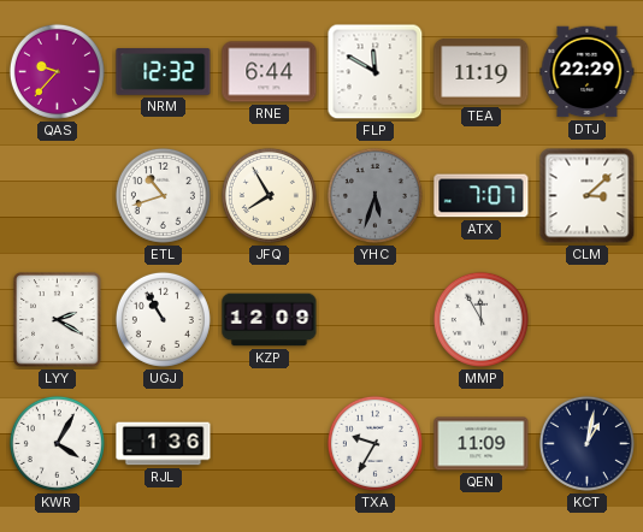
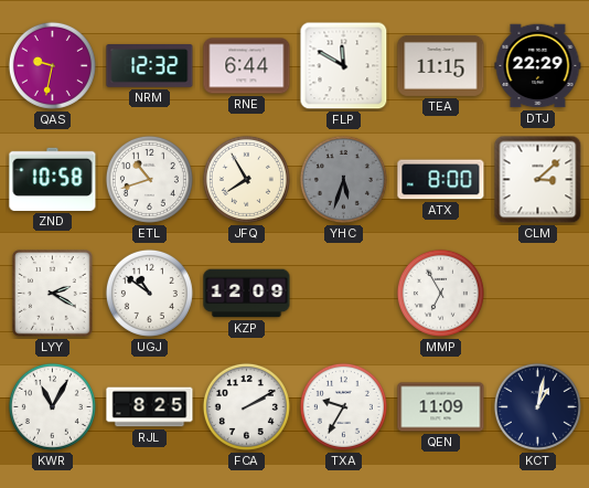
QAS: 9:37 -> 9:32 (52, 65)
TEA: 11:19 -> 11:15 (441, 65)
ZND: none -> 10:58 (53, 179)
ATX: 7:07 -> 8:00 (441, 180)
UGJ: 10:55 -> 10:51 (149, 293)
MMP: 11:55 -> 6:55 (440, 293)
KWR: 4:05 -> 11:05 (52, 406)
RJL: 1:36 -> 8:25 (150, 407)
FCA: none -> 2:10 (246, 406)
